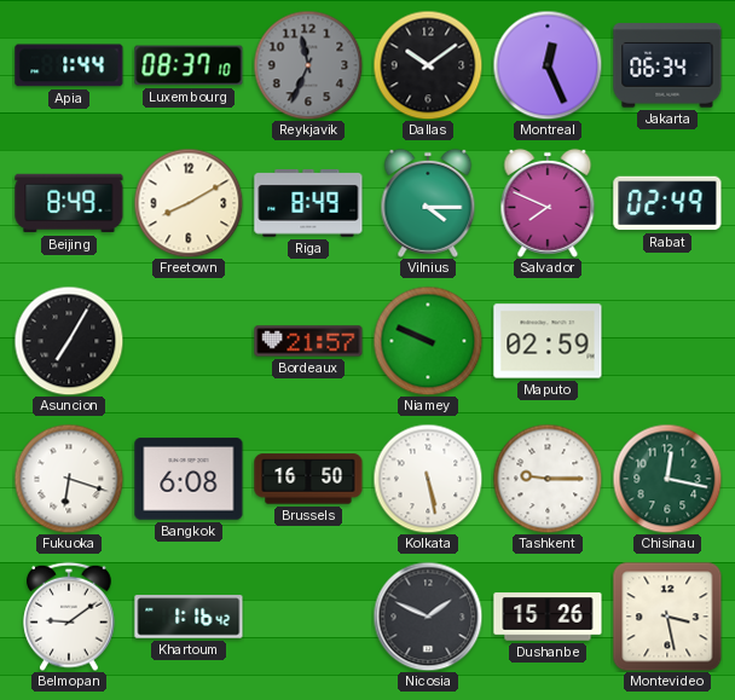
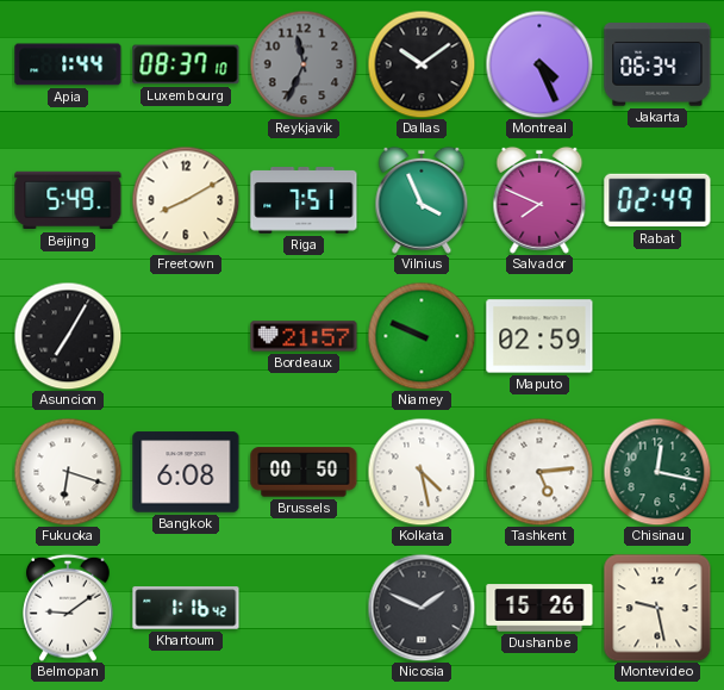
Montreal: 12:26 -> 4:26 (539, 64)
Beijing: 8:49 -> 5:49 (68, 200)
Riga: 8:49 -> 7:51 (304, 201)
Vilnius: 4:15 -> 3:56 (422, 200)
Brussels: 16:50 -> 00:50 (304, 472)
Kolkata: 5:28 -> 4:28 (422, 472)
Tashkent: 9:15 -> 5:14 (539, 472)
Montevideo: 3:28 -> 9:28 (657, 608)
